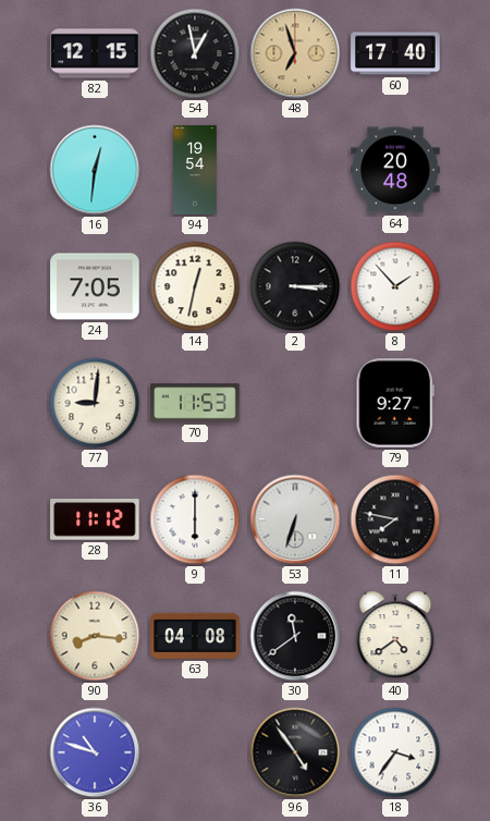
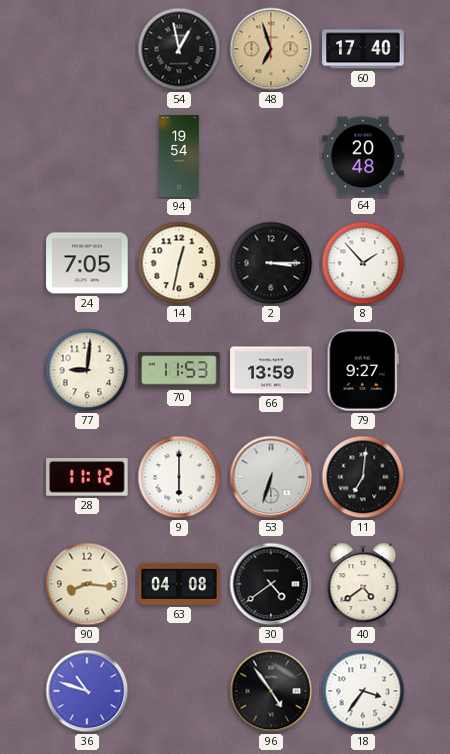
82: 12:15 -> none (95, 53)
16: 12:31 -> none (95, 170)
66: none -> 13:59 (271, 370)
11: 7:47 -> 7:01 (363, 477)
30: 11:39 -> 4:39 (271, 584)
